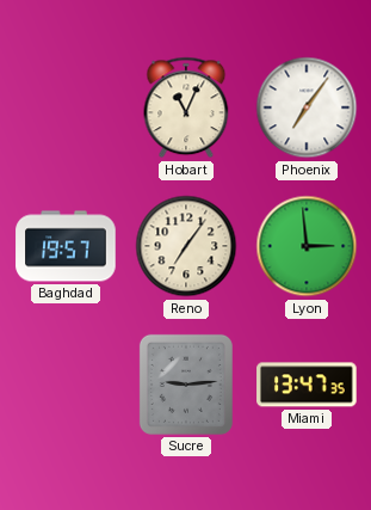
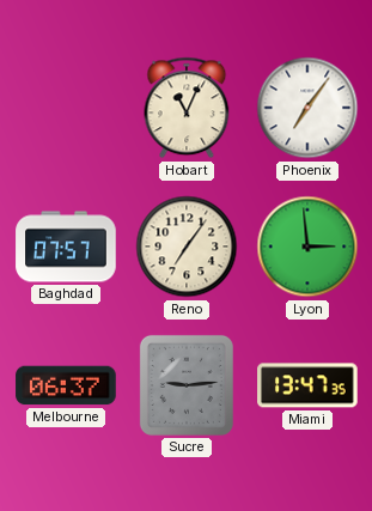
Baghdad: 19:57 -> 07:57 (66, 247)
Melbourne: none -> 06:37 (66, 385)
